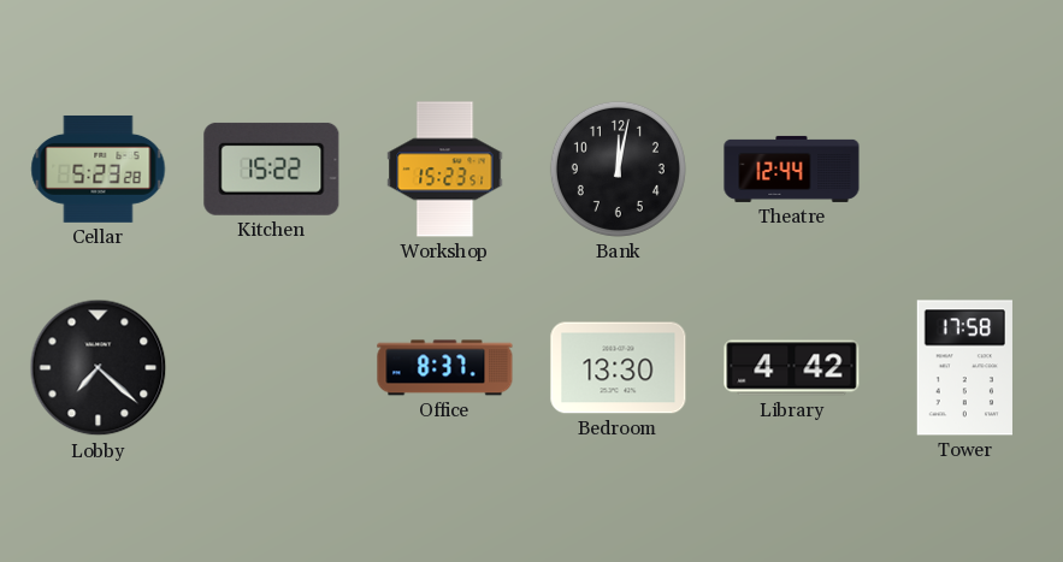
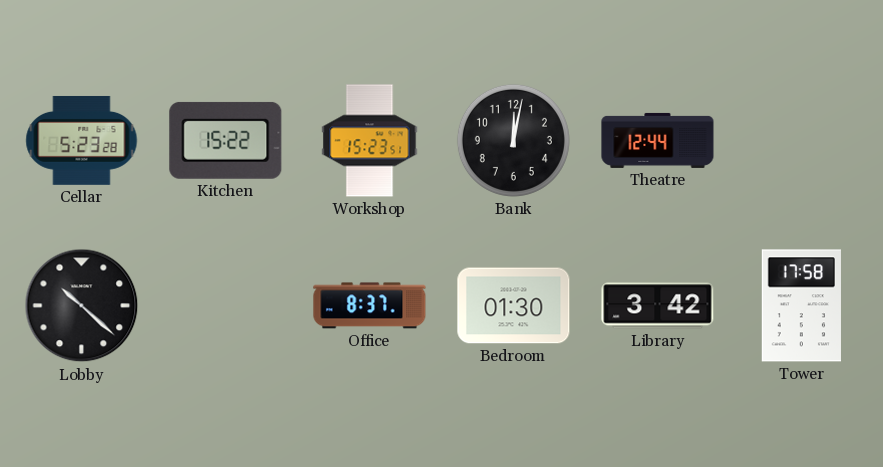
Lobby: 7:22 -> 10:22 (82, 306)
Bedroom: 13:30 -> 01:30 (514, 306)
Library: 4:42 -> 3:42 (658, 306)
